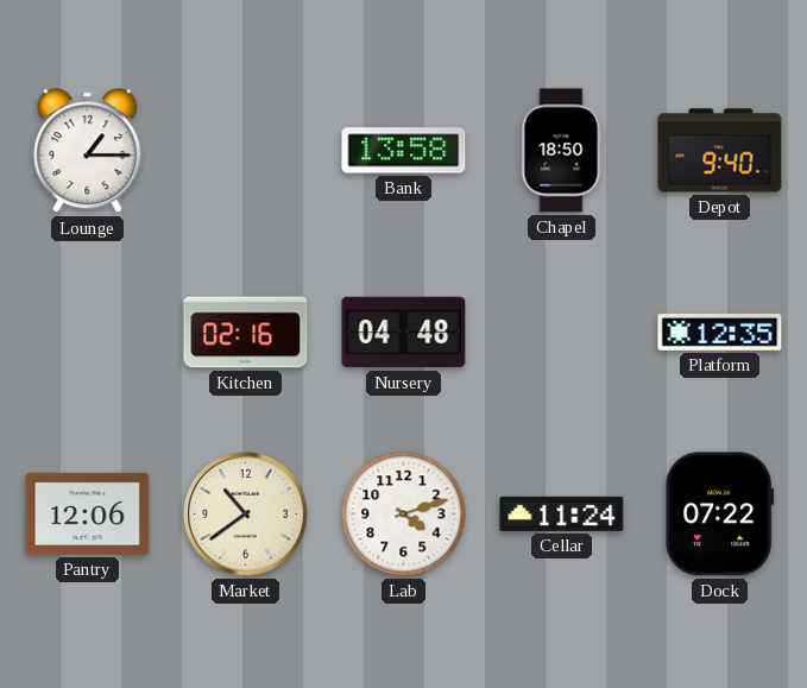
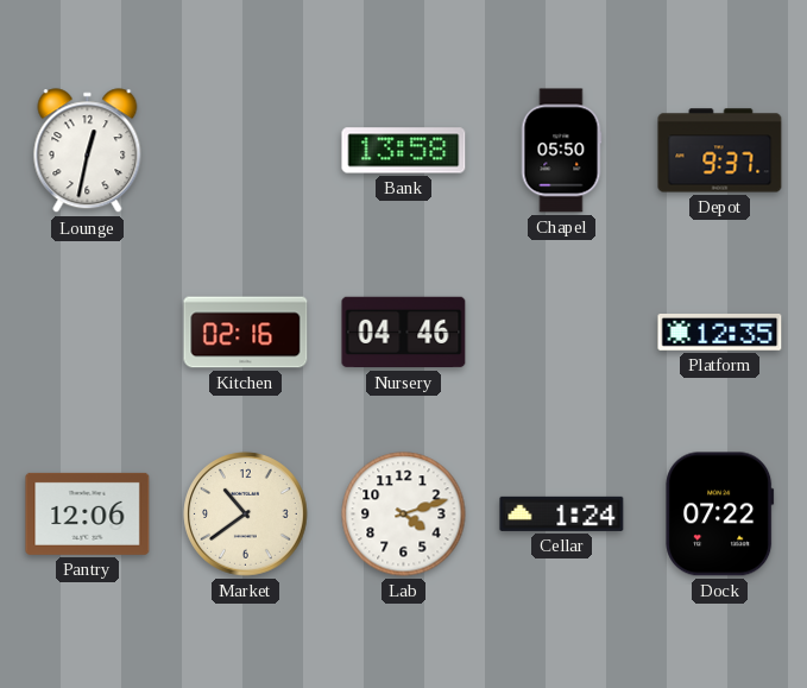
Lounge: 1:15 -> 12:32 (88, 151)
Chapel: 18:50 -> 05:50 (561, 151)
Depot: 9:40 -> 9:37 (720, 151)
Nursery: 04:48 -> 04:46 (404, 333)
Cellar: 11:24 -> 1:24 (562, 513)
